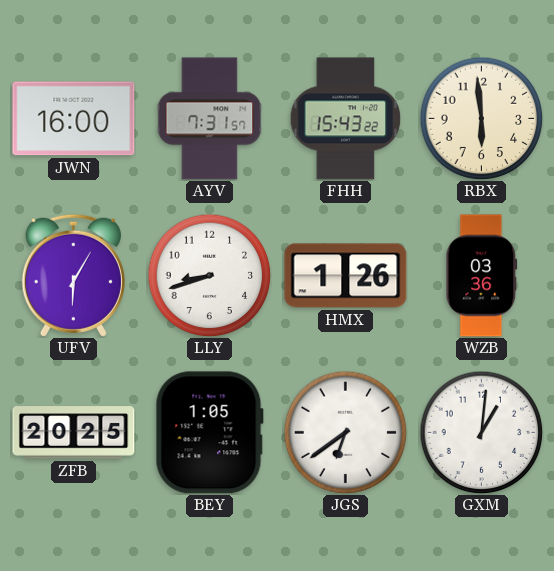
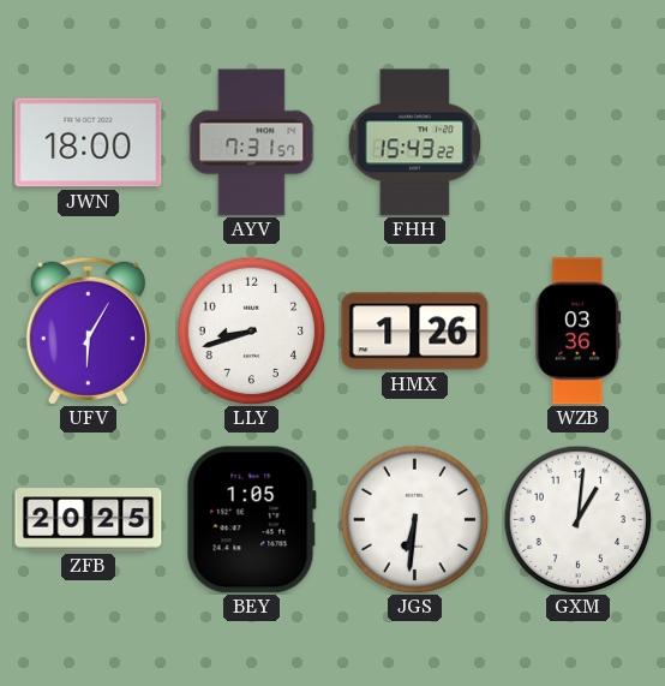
JWN: 16:00 -> 18:00 (89, 143)
RBX: 5:59 -> none (481, 118)
JGS: 6:39 -> 6:31 (414, 519)
